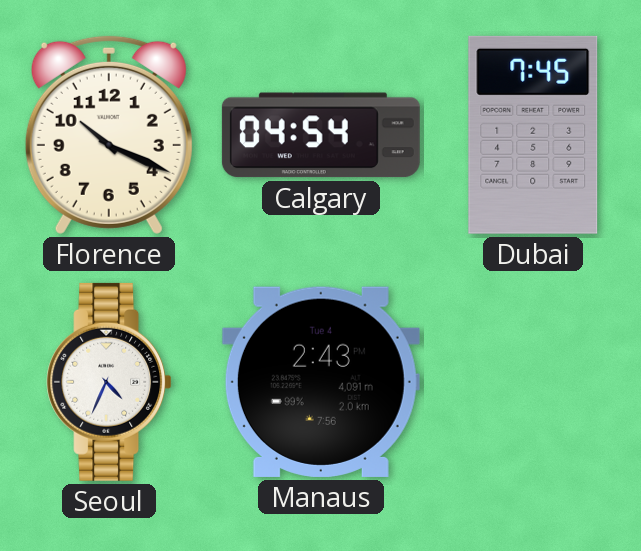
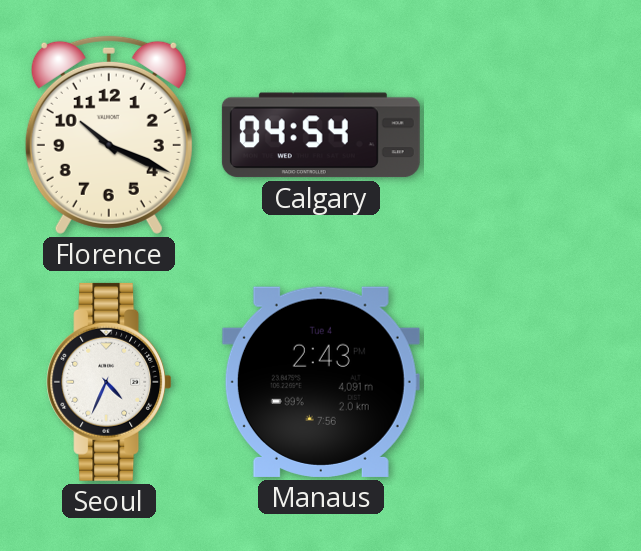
Dubai: 7:45 -> none (533, 135)
